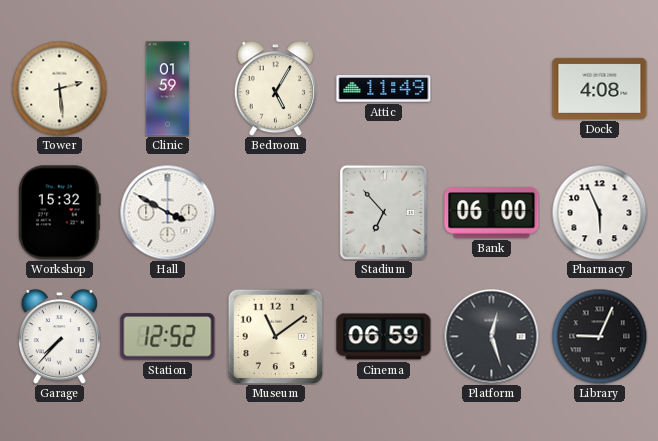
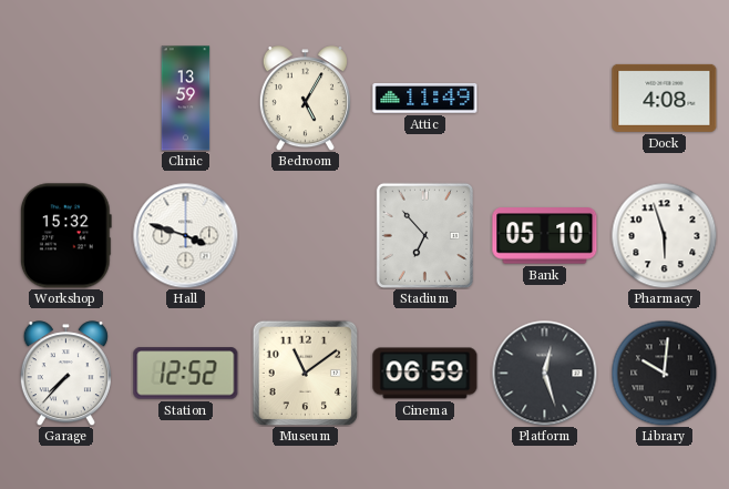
Tower: 2:29 -> none (59, 88)
Clinic: 01:59 -> 13:59 (186, 99)
Hall: 3:50 -> 3:48 (185, 235)
Bank: 06:00 -> 05:10 (545, 236)
Pharmacy: 5:56 -> 5:57 (664, 235)
Library: 9:04 -> 10:01 (664, 373)
